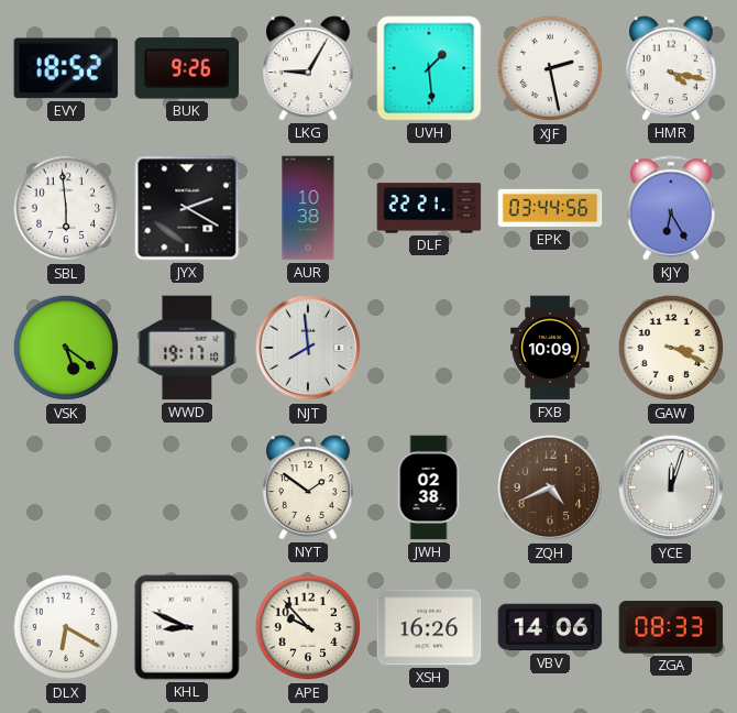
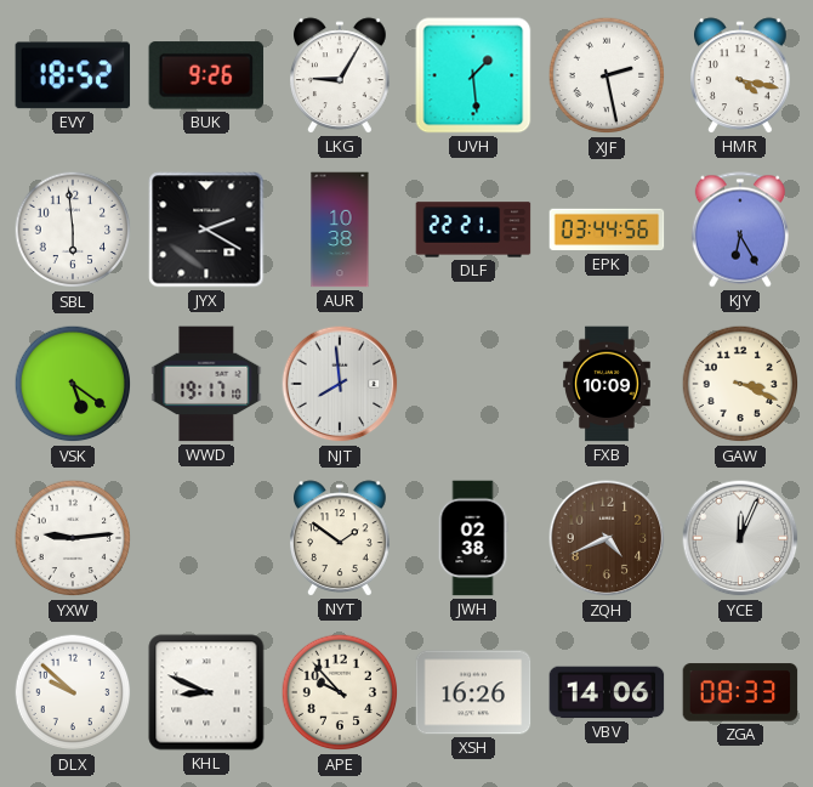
YXW: none -> 9:14 (73, 538)
YCE: 12:03 -> 12:04 (740, 538)
DLX: 6:20 -> 9:52 (73, 692)
